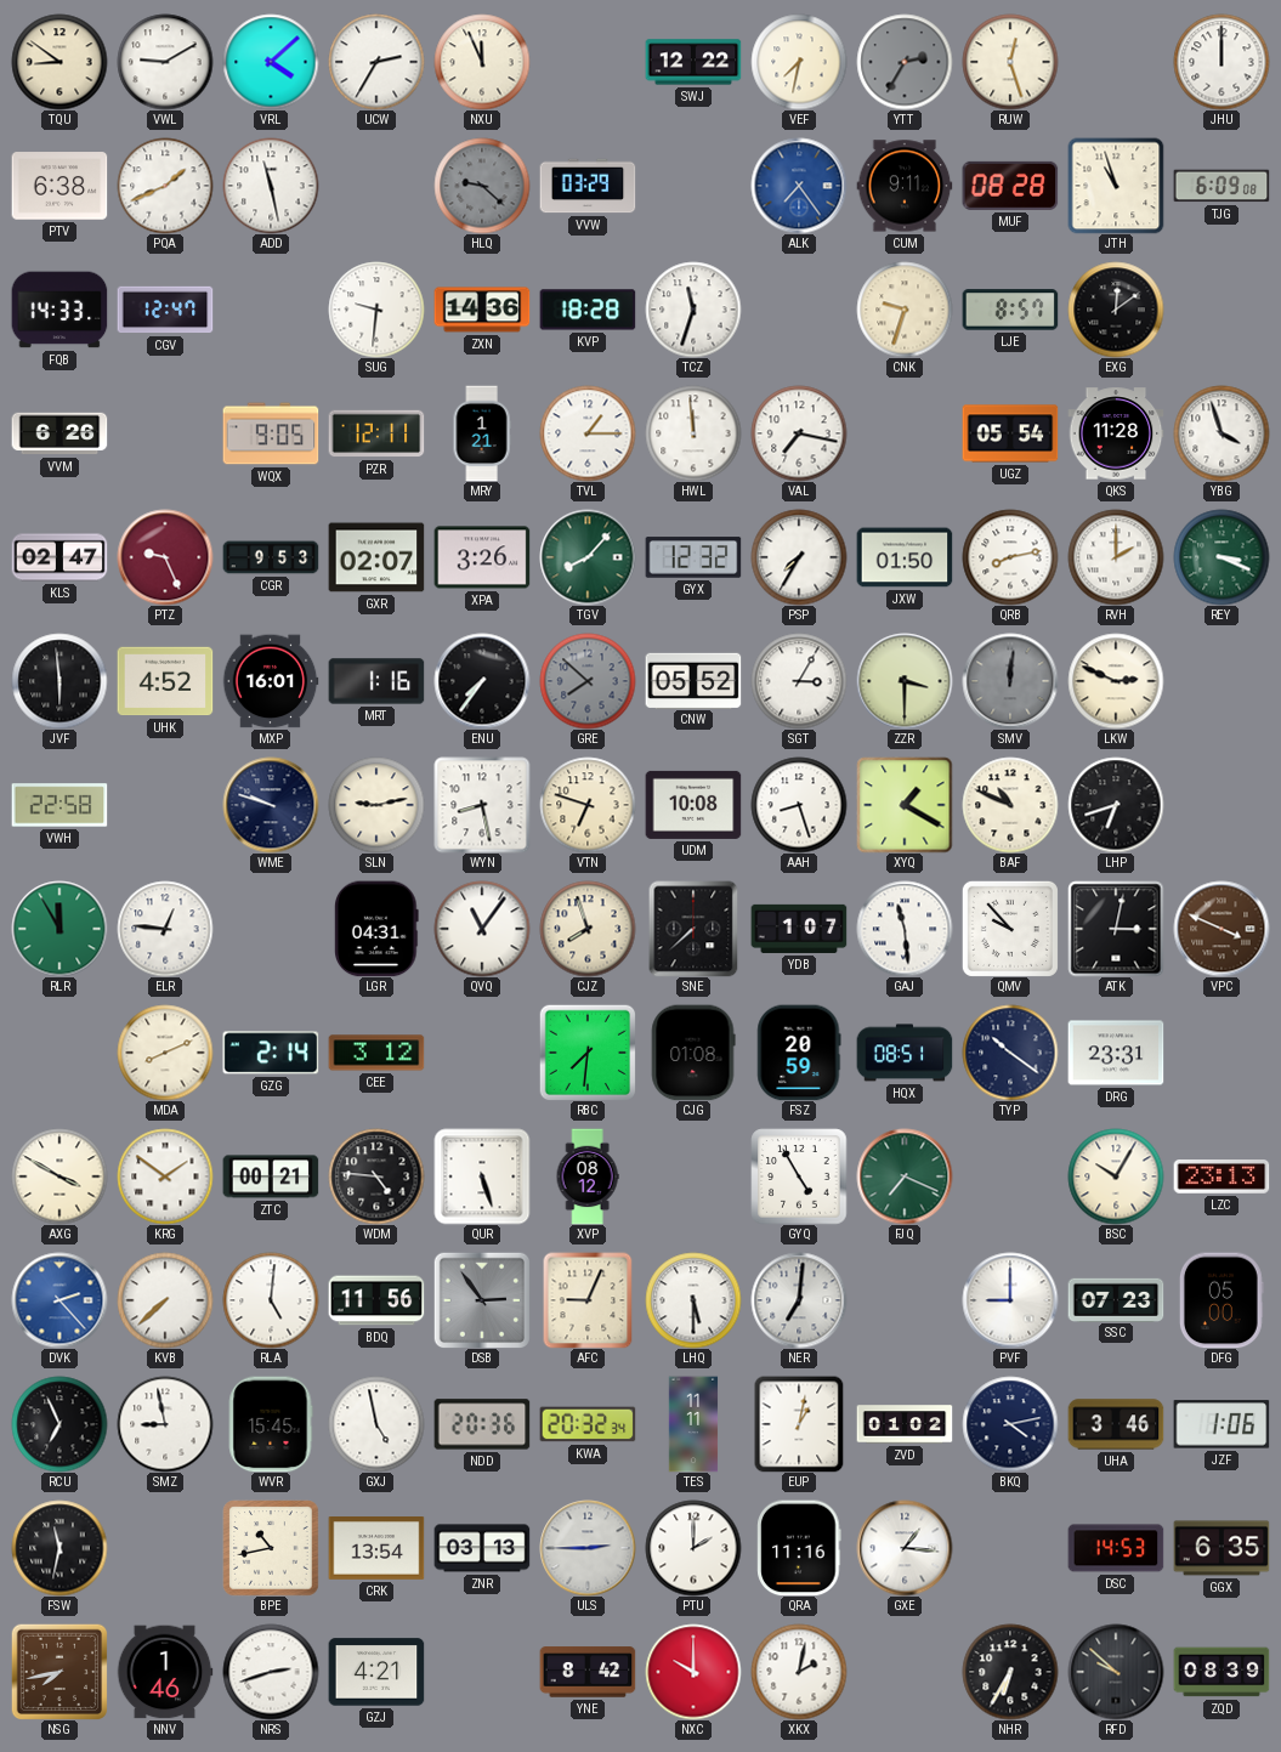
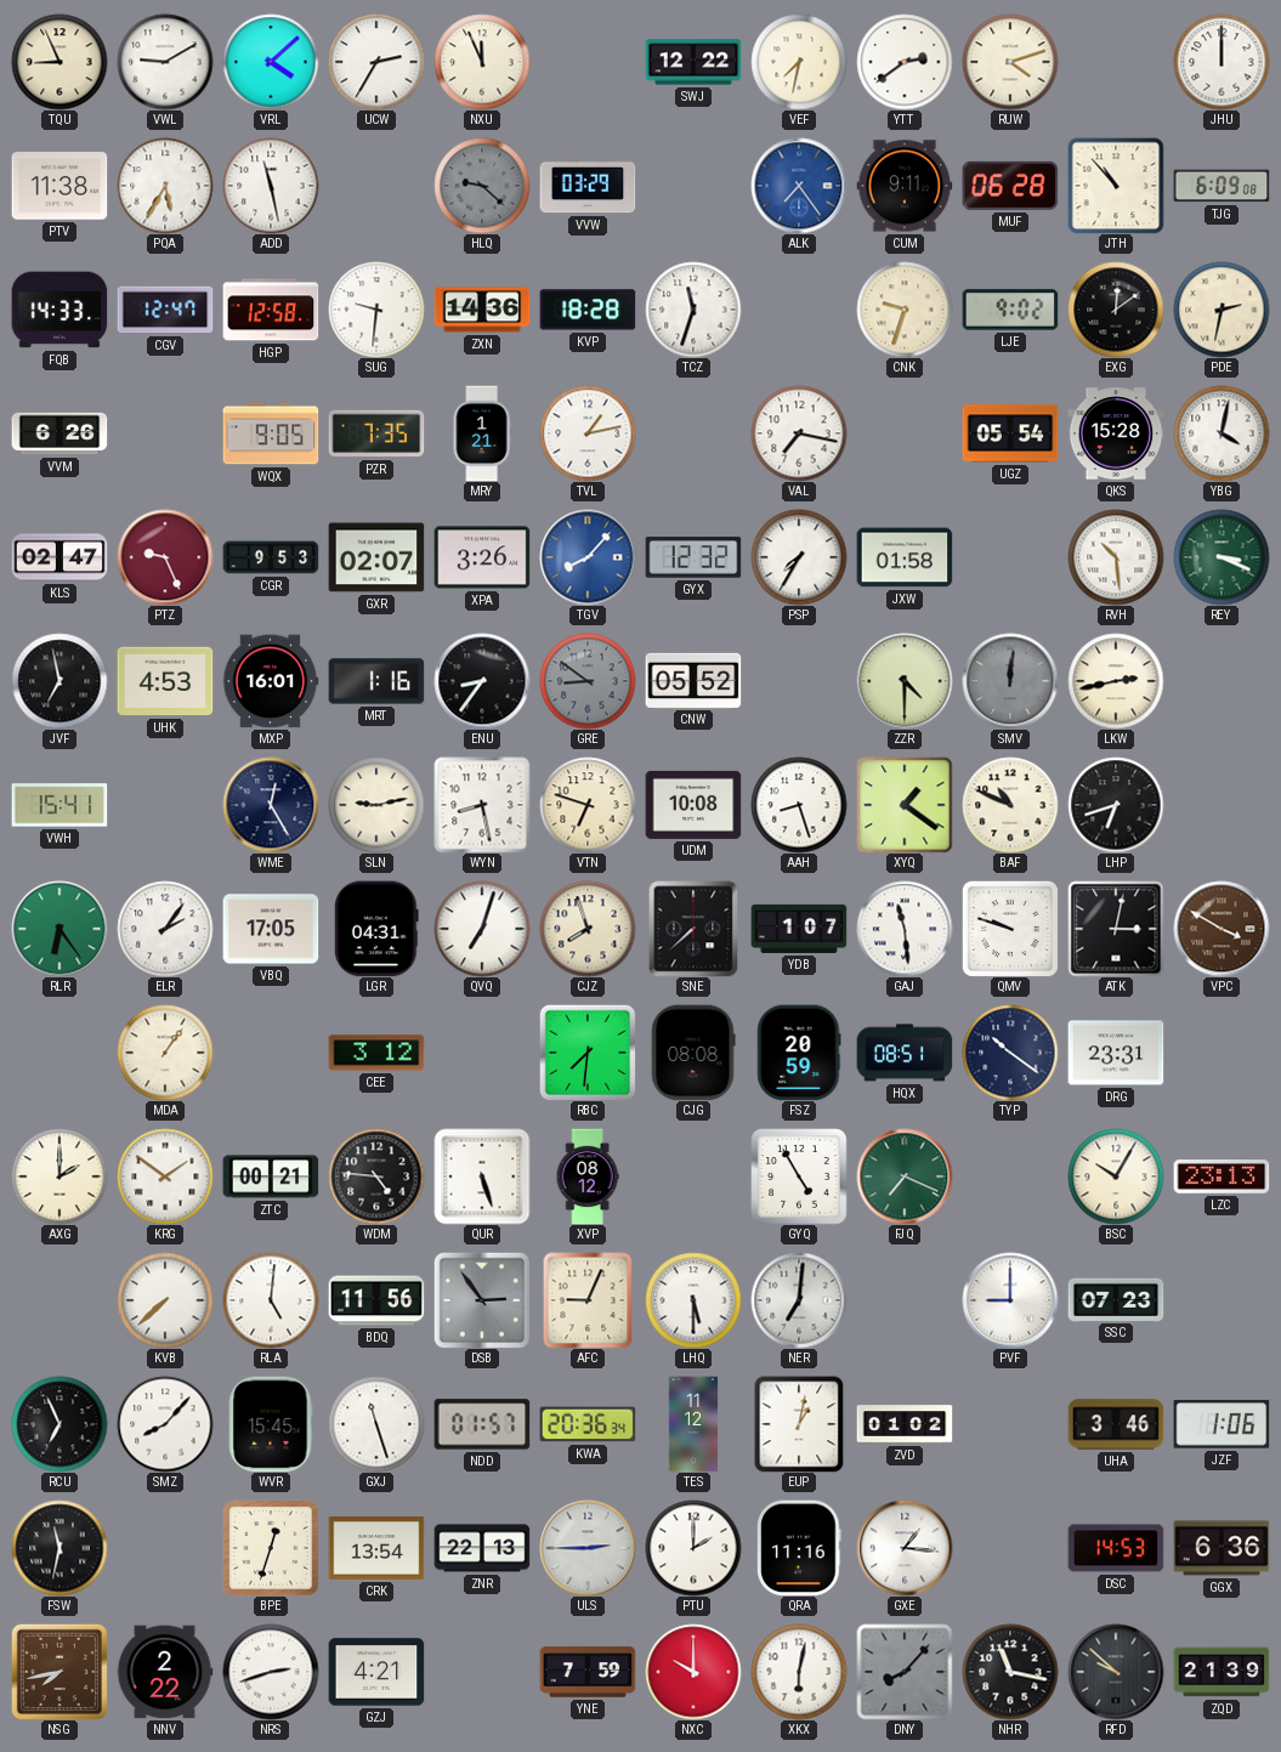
TQU: 8:51 -> 8:56 (59, 62)
YTT: 2:35 -> 2:39 (905, 62)
YTT dial: grey -> white (905, 62)
RUW: 12:27 -> 4:12 (1010, 62)
PTV: 6:38 -> 11:38 (59, 186)
PQA: 1:41 -> 5:35 (165, 186)
MUF: 08:28 -> 06:28 (1010, 186)
JTH: 10:57 -> 10:53 (1116, 186)
HGP: none -> 12:58 (271, 310)
LJE: 8:57 -> 9:02 (1010, 310)
PDE: none -> 2:32 (1222, 310)
PZR: 12:11 -> 7:35 (376, 433)
TVL: 1:15 -> 1:13 (588, 433)
HWL: 11:59 -> none (693, 433)
QKS: 11:28 -> 15:28 (1116, 433)
YBG: 3:57 -> 4:02 (1222, 433)
TGV dial: green -> blue (588, 557)
JXW: 01:50 -> 01:58 (905, 557)
QRB: 8:13 -> none (1010, 557)
RVH: 2:00 -> 10:29 (1116, 557)
JVF: 5:59 -> 6:58 (59, 681)
UHK: 4:52 -> 4:53 (165, 681)
ENU: 7:36 -> 8:36 (482, 681)
GRE: 7:52 -> 8:51 (588, 681)
SGT: 3:05 -> none (799, 681)
ZZR: 3:30 -> 4:30 (905, 681)
LKW: 2:49 -> 2:43 (1116, 681)
VWH: 22:58 -> 15:41 (59, 805)
WME: 9:48 -> 12:25 (271, 805)
XYQ: 1:20 -> 1:21 (905, 805)
RLR: 11:55 -> 6:24 (59, 929)
ELR: 12:46 -> 2:06 (165, 929)
VBQ: none -> 17:05 (271, 929)
QVQ: 11:06 -> 7:03 (482, 929)
QMV: 9:53 -> 9:48 (1010, 929)
VPC: 3:49 -> 3:50 (1222, 929)
MDA: 8:11 -> 1:06 (165, 1053)
GZG: 2:14 -> none (271, 1053)
CJG: 01:08 -> 08:08 (693, 1053)
AXG: 3:50 -> 2:00 (59, 1176)
DVK: 2:23 -> none (59, 1300)
DFG: 05:00 -> none (1222, 1300)
SMZ: 8:58 -> 8:07 (165, 1424)
GXJ: 4:58 -> 11:27 (376, 1424)
NDD: 20:36 -> 01:57 (482, 1424)
KWA: 20:32 -> 20:36 (588, 1424)
TES: 11:11 -> 11:12 (693, 1424)
BKQ: 4:13 -> none (1010, 1424)
BPE: 10:43 -> 12:33 (271, 1548)
ZNR: 03:13 -> 22:13 (482, 1548)
GGX: 6:35 -> 6:36 (1222, 1548)
NNV: 1:46 -> 2:22 (165, 1672)
YNE: 8:42 -> 7:59 (588, 1672)
XKX: 2:02 -> 6:02 (799, 1672)
DNY: none -> 8:07 (905, 1672)
NHR: 6:35 -> 11:17 (1010, 1672)
ZQD: 08:39 -> 21:39 (1222, 1672)
